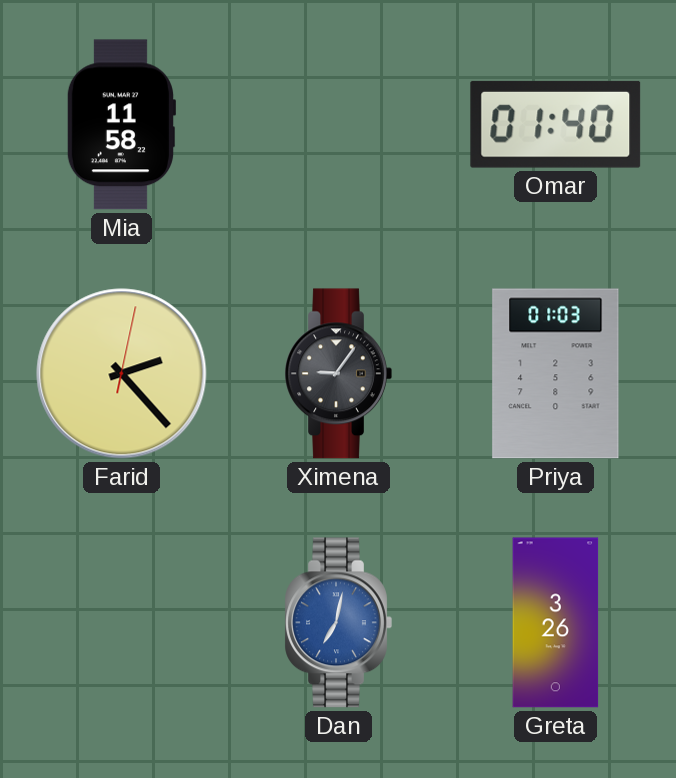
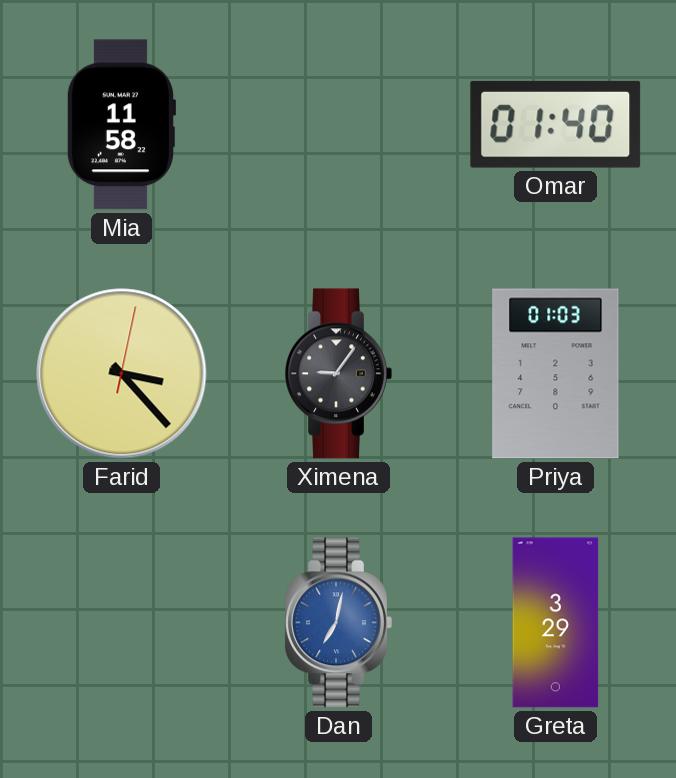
Farid: 2:23 -> 3:23 (122, 374)
Greta: 3:26 -> 3:29 (556, 623)
